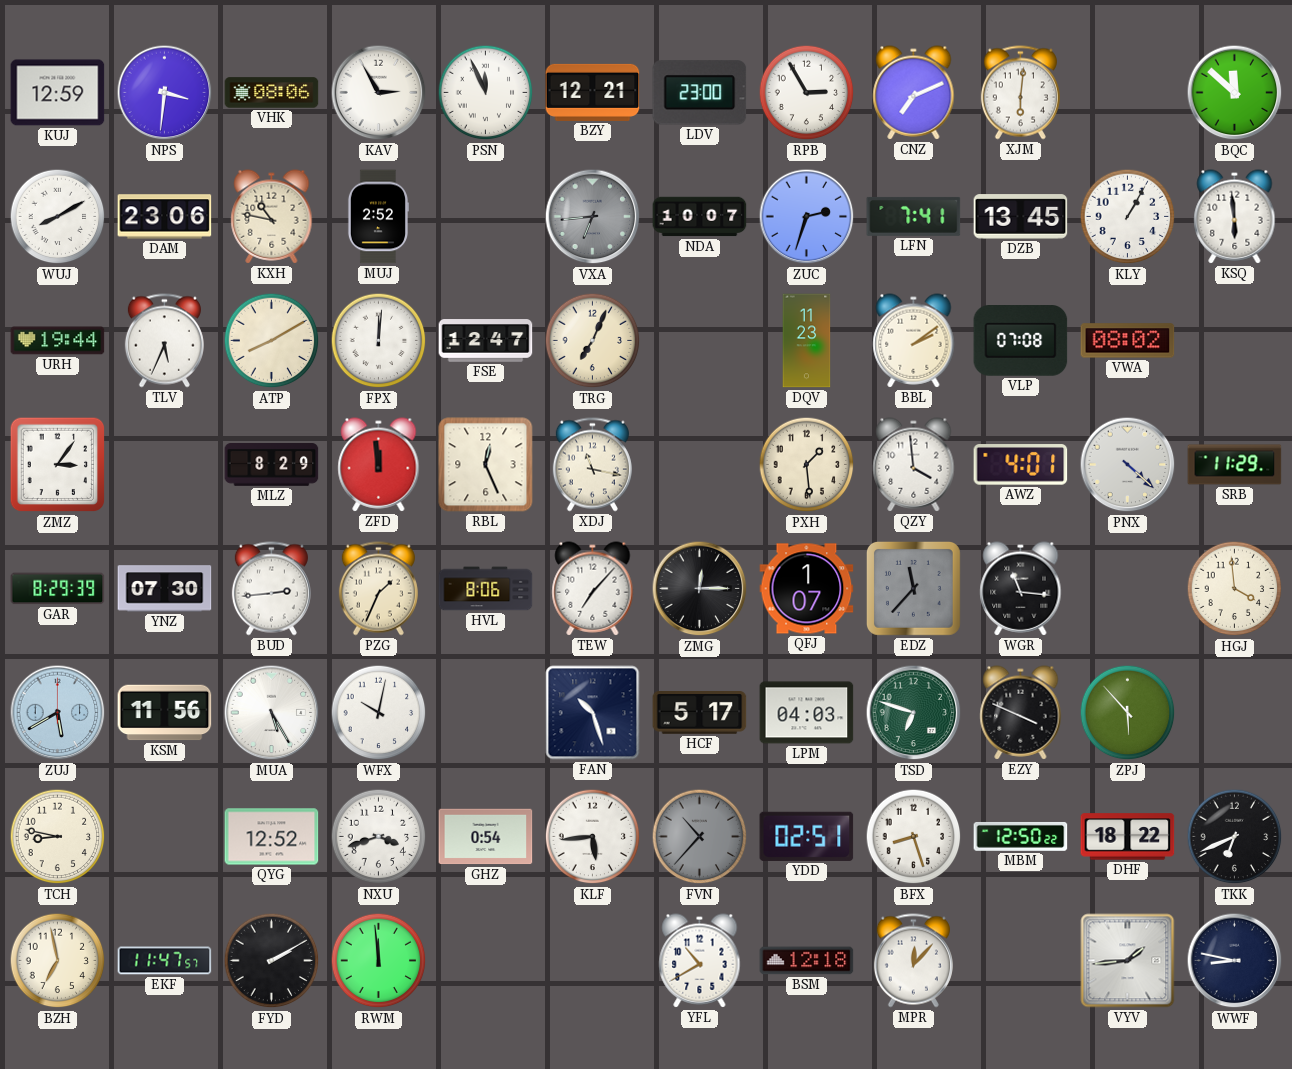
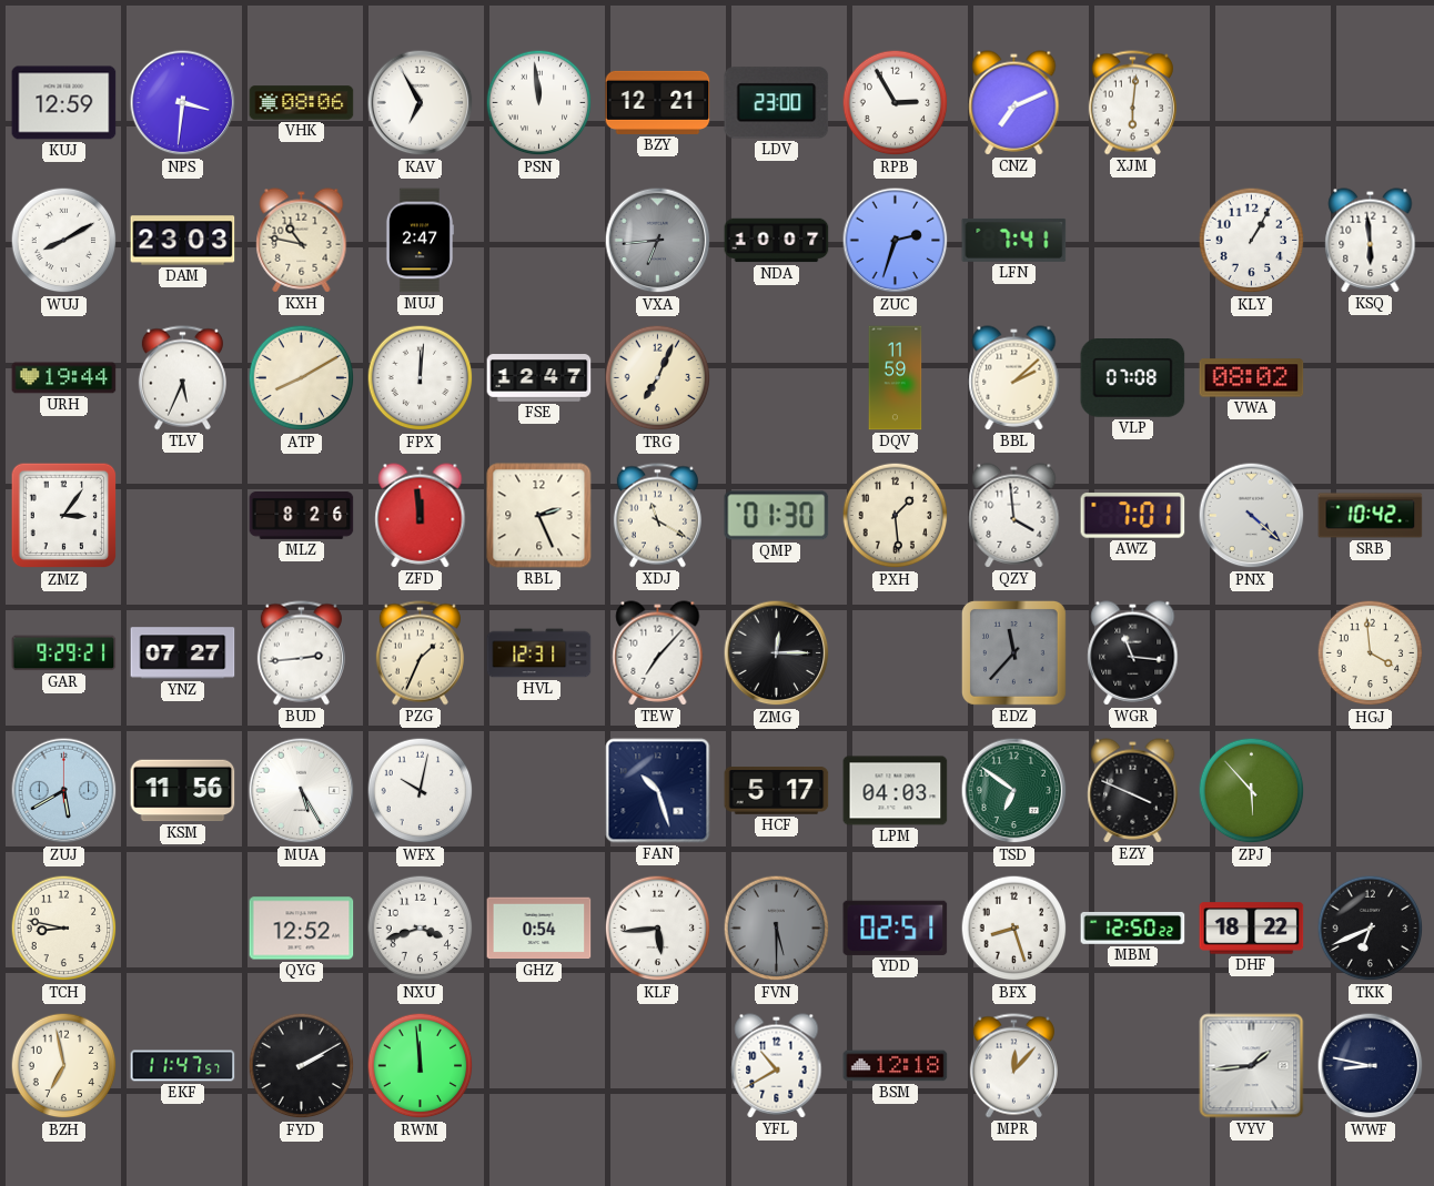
KAV: 2:55 -> 6:55 (421, 103)
PSN: 11:56 -> 11:59 (539, 103)
BQC: 11:52 -> none (1235, 93)
DAM: 23:06 -> 23:03 (183, 241)
MUJ: 2:52 -> 2:47 (418, 241)
DZB: 13:45 -> none (1021, 217)
DQV: 11:23 -> 11:59 (896, 378)
BBL: 2:09 -> 2:08 (1014, 378)
MLZ: 8:29 -> 8:26 (302, 516)
RBL: 12:26 -> 2:26 (539, 516)
XDJ: 11:17 -> 11:20 (657, 516)
QMP: none -> 01:30 (777, 516)
AWZ: 4:01 -> 7:01 (1133, 516)
SRB: 11:29 -> 10:42 (1371, 516)
GAR: 8:29 -> 9:29 (64, 653)
YNZ: 07:30 -> 07:27 (183, 653)
HVL: 8:06 -> 12:31 (539, 653)
QFJ: 1:07 -> none (807, 589)
TSD: 6:48 -> 6:51 (1014, 791)
FVN: 10:37 -> 5:30 (777, 929)
